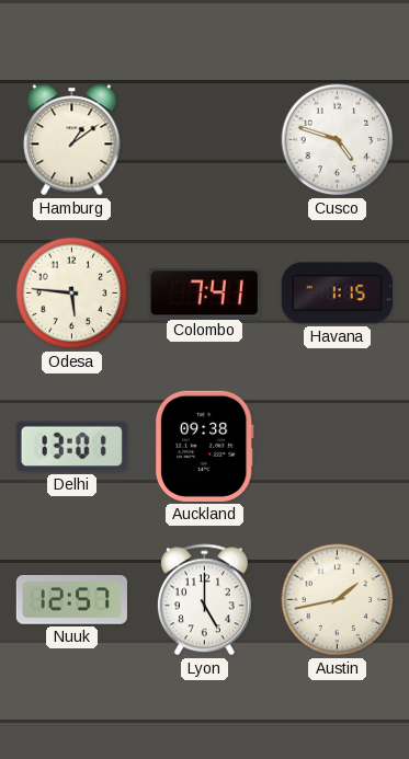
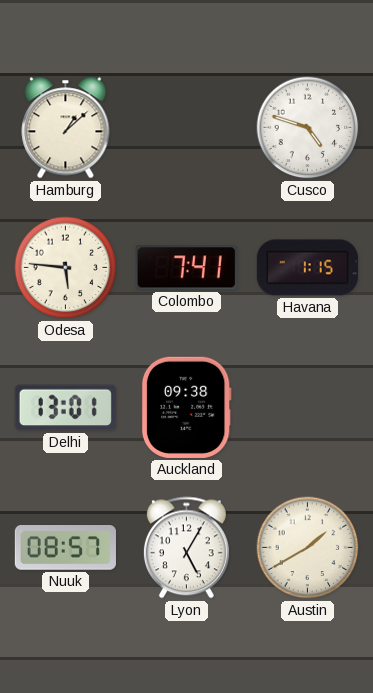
Hamburg: 1:09 -> 1:08 (66, 128)
Nuuk: 12:57 -> 08:57 (65, 548)
Lyon: 5:00 -> 5:05 (186, 548)
Austin: 1:43 -> 1:40 (308, 548)
